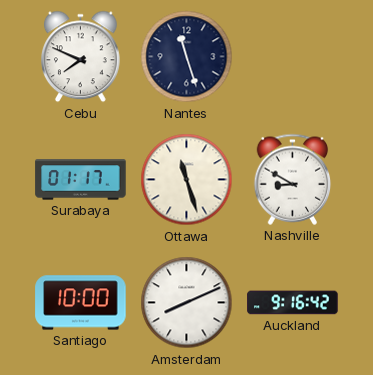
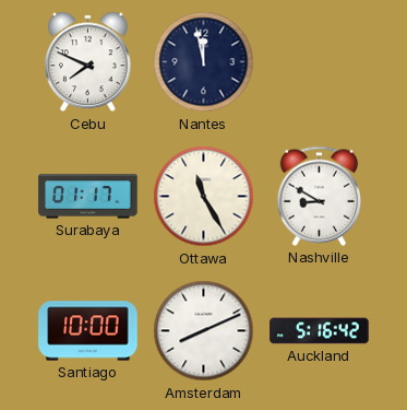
Nantes: 11:27 -> 11:58 (204, 62)
Ottawa: 11:27 -> 11:25 (204, 197)
Auckland: 9:16 -> 5:16 (320, 331)
